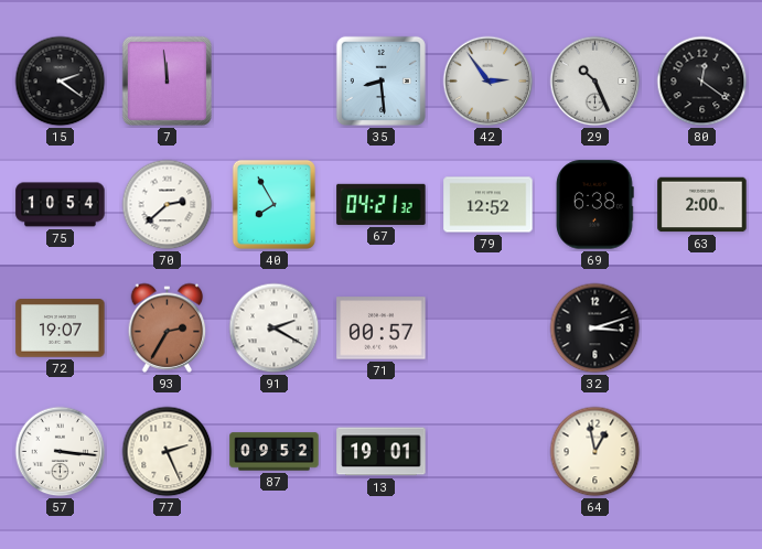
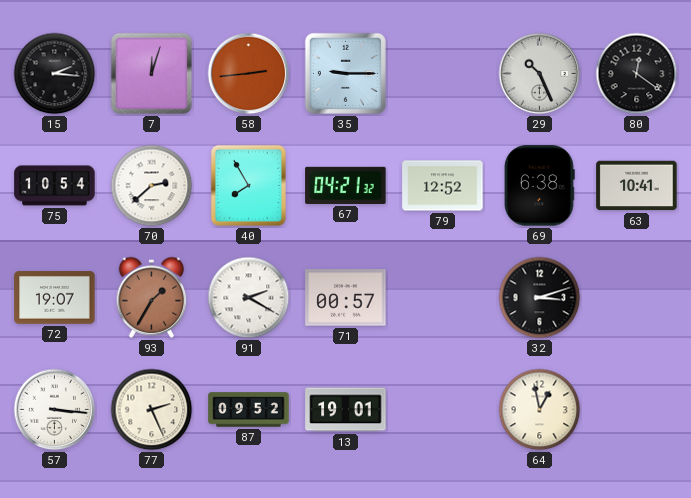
15: 2:21 -> 2:16 (55, 74)
7: 11:59 -> 12:03 (151, 73)
58: none -> 2:44 (249, 74)
35: 8:29 -> 9:15 (345, 73)
42: 2:54 -> none (489, 82)
63: 2:00 -> 10:41 (637, 186)
93: 2:35 -> 1:35 (152, 297)
